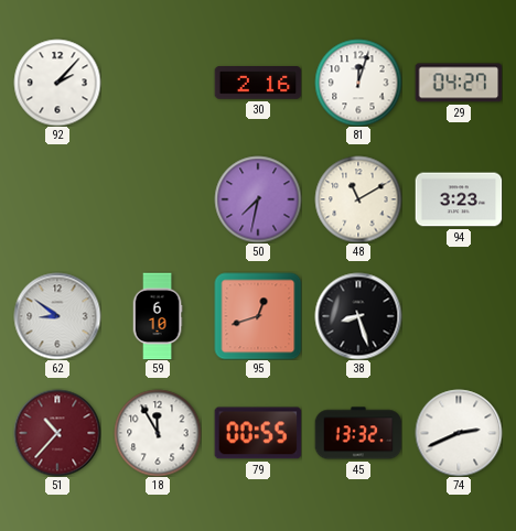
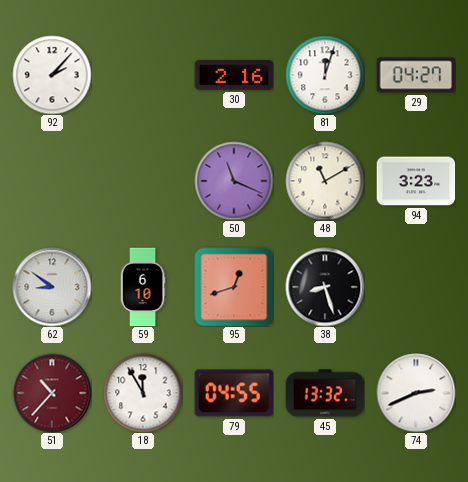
50: 7:32 -> 11:19 (234, 181)
79: 00:55 -> 04:55 (234, 393)
